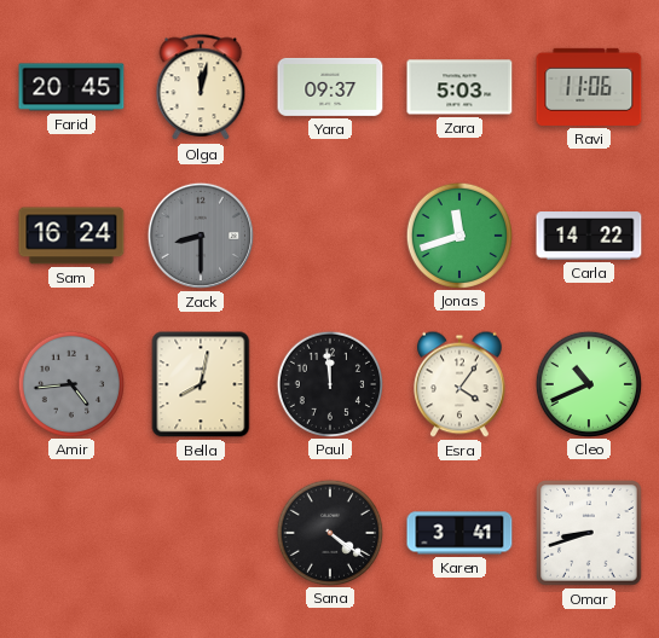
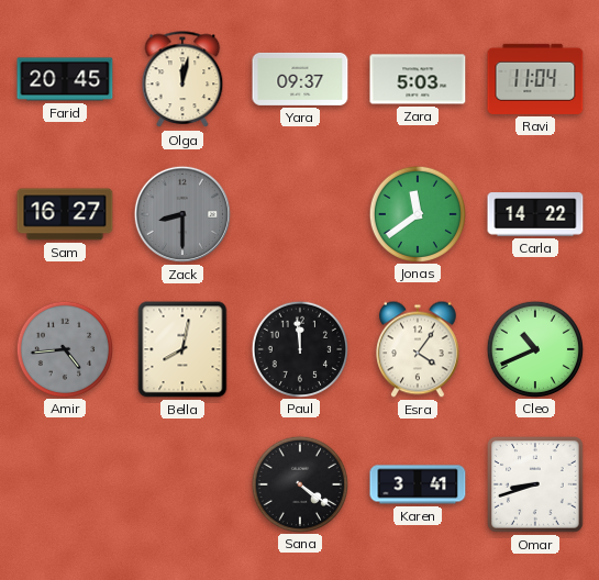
Ravi: 11:06 -> 11:04 (535, 79)
Sam: 16:24 -> 16:27 (65, 214)
Jonas: 11:42 -> 11:39 (417, 213)
